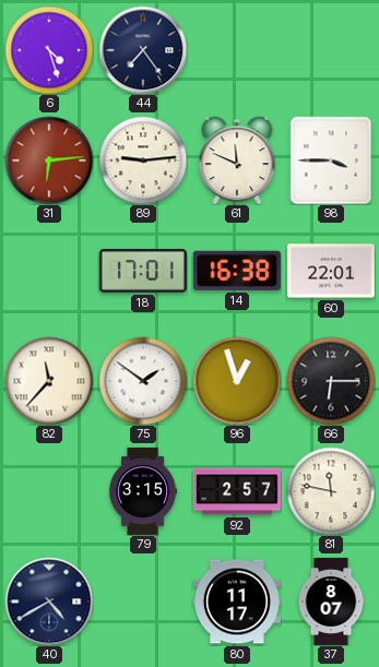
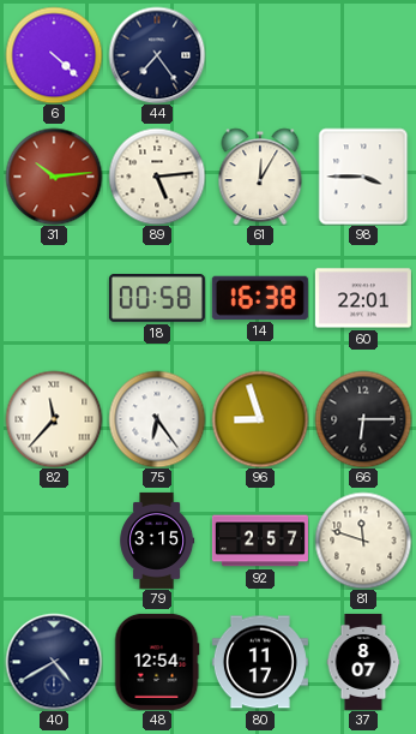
6: 4:27 -> 4:22 (54, 55)
31: 6:14 -> 10:14 (54, 177)
89: 9:14 -> 5:14 (157, 177)
61: 11:49 -> 12:05 (260, 177)
18: 17:01 -> 00:58 (157, 299)
75: 1:51 -> 6:24 (157, 419)
96: 12:57 -> 8:57 (260, 419)
81: 11:47 -> 11:48 (363, 541)
48: none -> 12:54 (157, 662)
